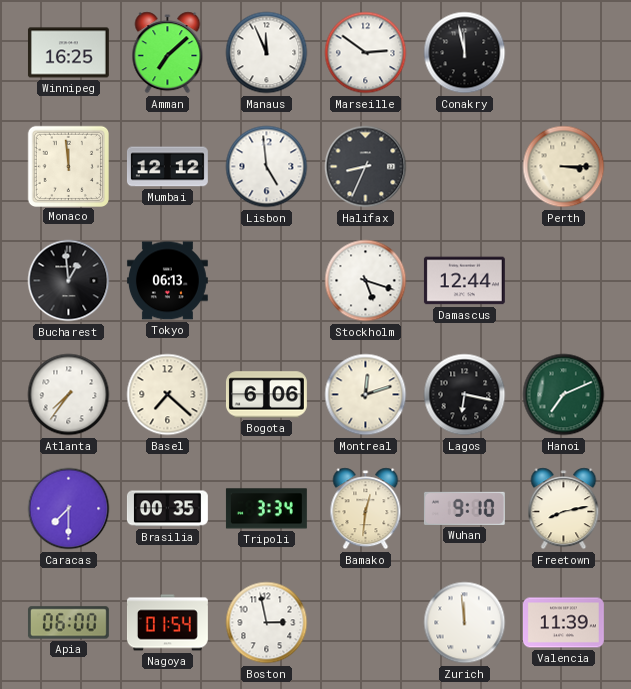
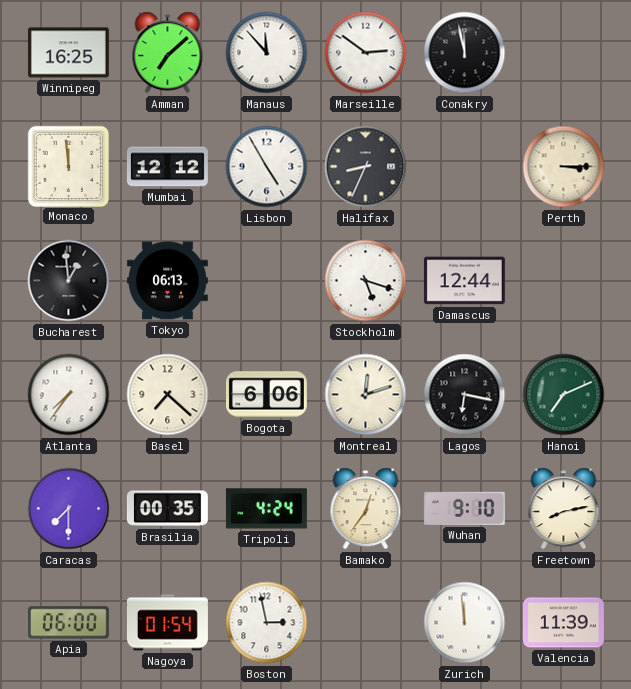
Manaus: 11:56 -> 11:53 (267, 53)
Lisbon: 4:59 -> 4:55 (267, 167)
Tripoli: 3:34 -> 4:24 (266, 509)
Bamako: 12:31 -> 12:36 (366, 509)
